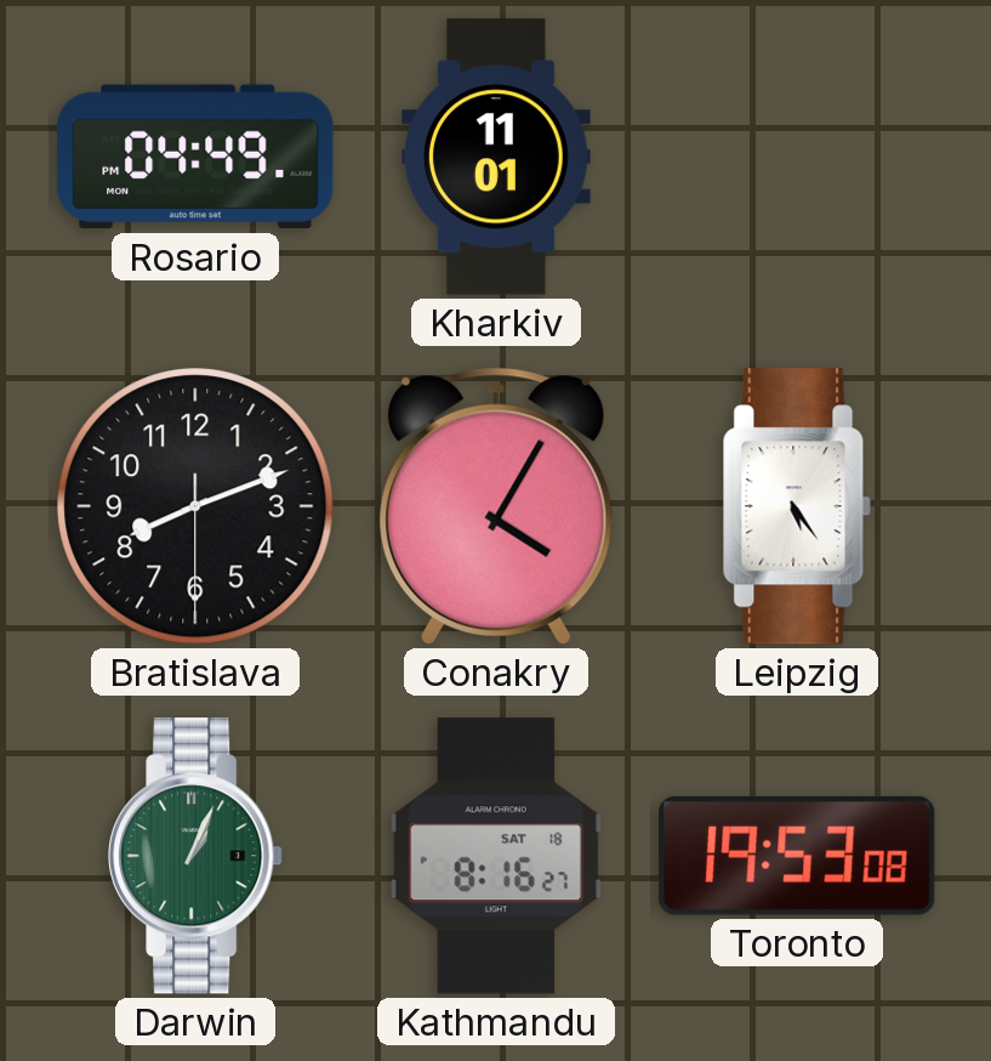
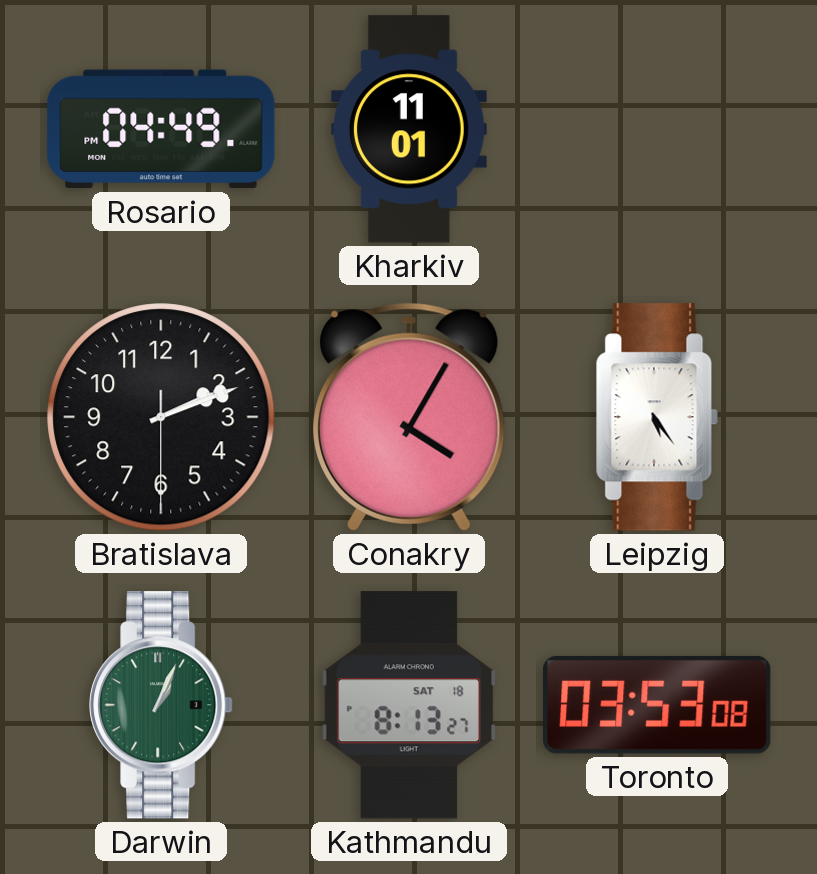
Bratislava: 8:11 -> 2:11 (161, 417)
Kathmandu: 8:16 -> 8:13 (409, 705)
Toronto: 19:53 -> 03:53 (657, 705)
